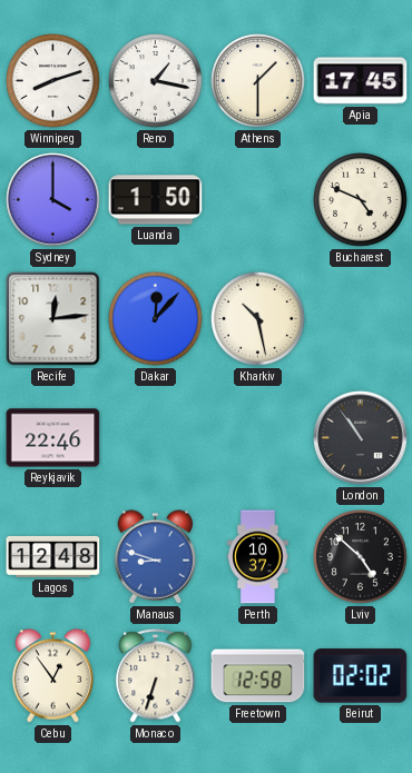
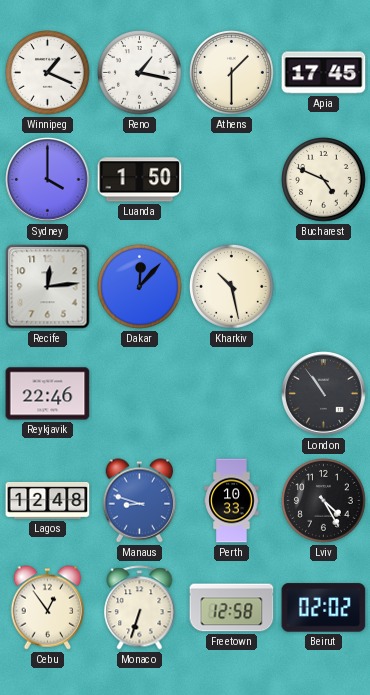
Winnipeg: 8:12 -> 1:19 (48, 73)
Perth: 10:37 -> 10:33 (232, 501)
Lviv: 4:52 -> 4:25 (324, 501)
